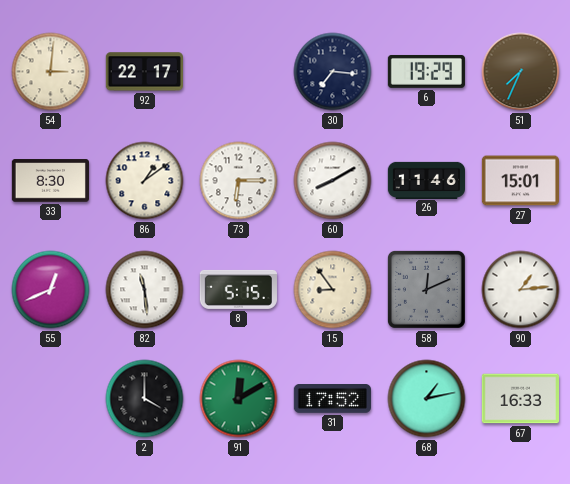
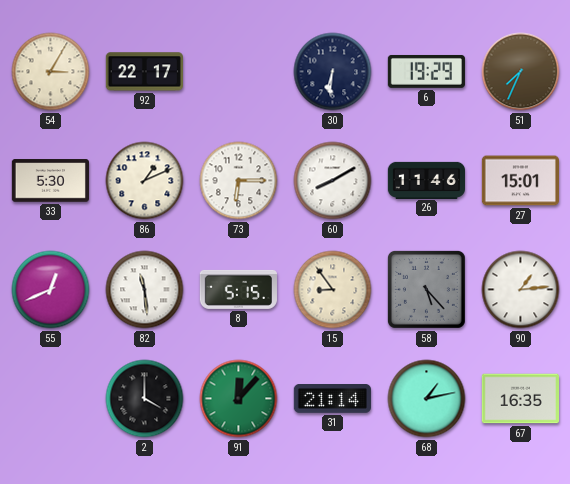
54: 3:01 -> 3:05 (51, 72)
30: 7:16 -> 6:31 (333, 72)
33: 8:30 -> 5:30 (50, 181)
86: 1:09 -> 1:11 (145, 181)
58: 12:11 -> 5:23 (426, 289)
91: 12:10 -> 12:07 (239, 399)
31: 17:52 -> 21:14 (332, 399)
67: 16:33 -> 16:35 (520, 399)
